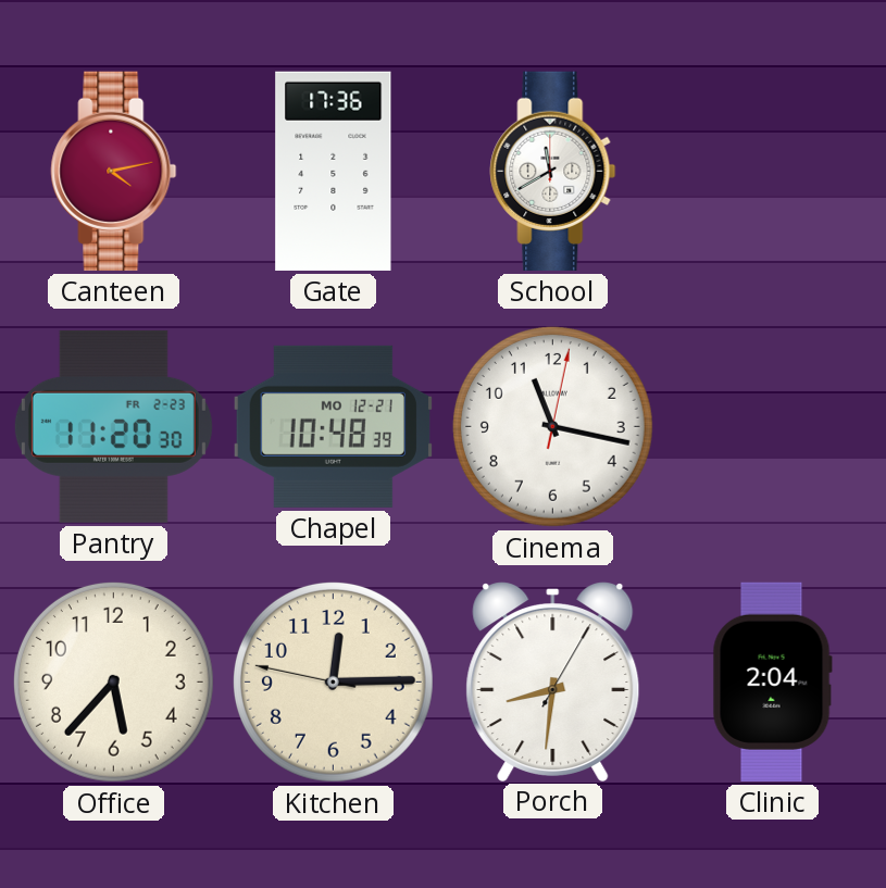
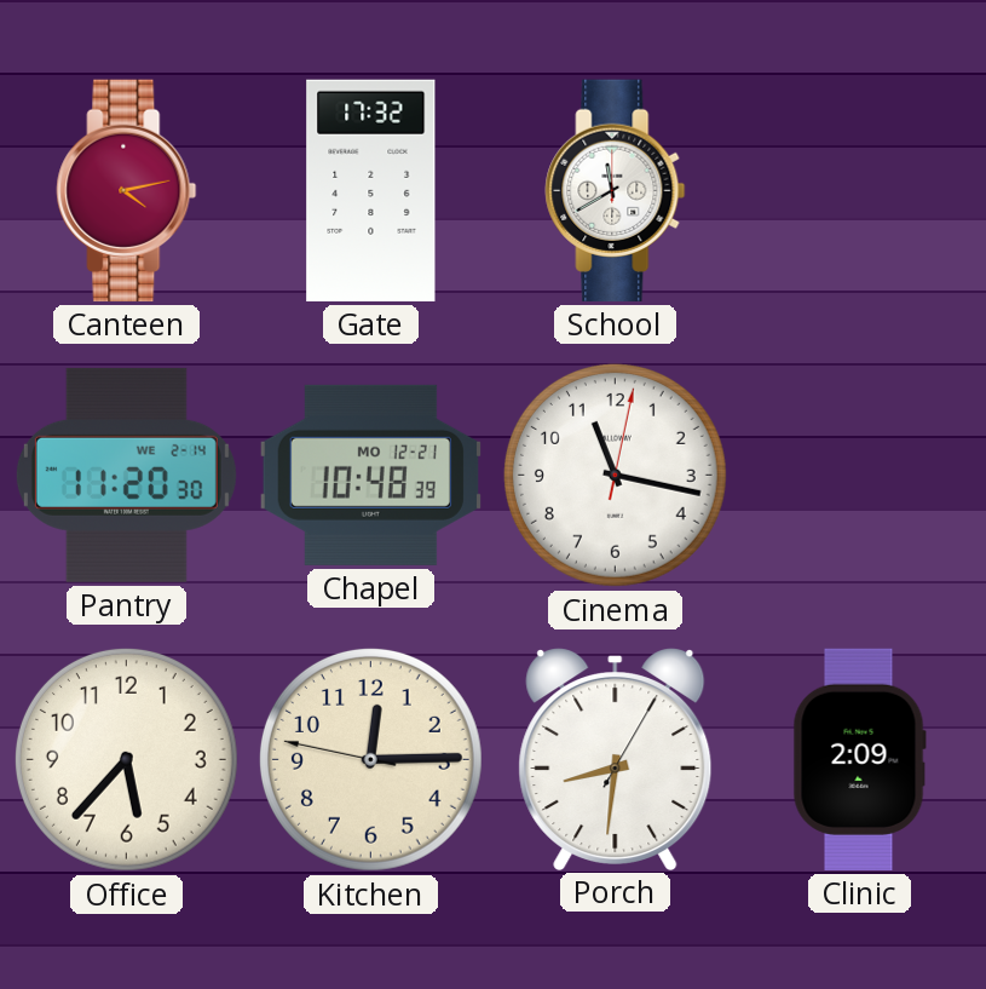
Gate: 17:36 -> 17:32 (371, 190)
Pantry date: FR 2-23 -> WE 2-14 (126, 475)
Clinic: 2:04 -> 2:09 (859, 759)
